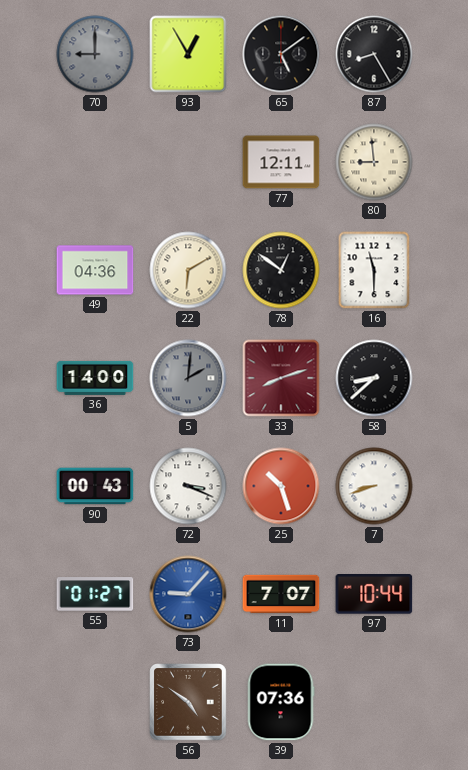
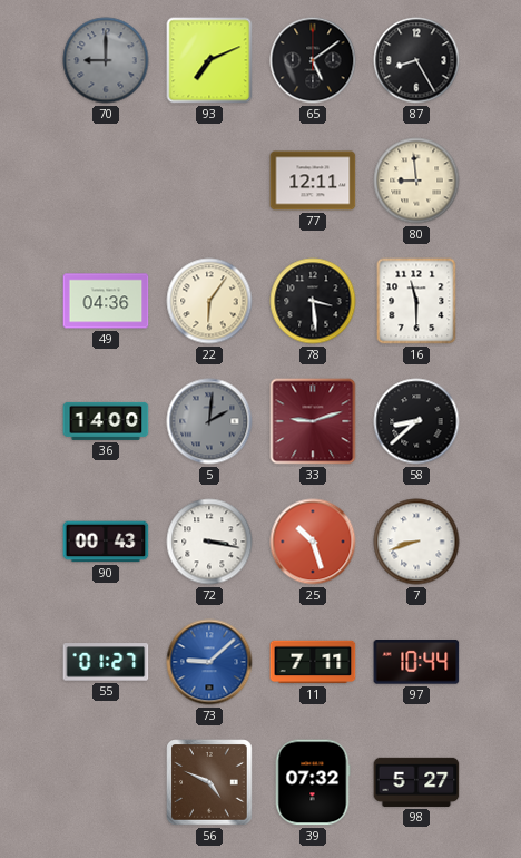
93: 12:55 -> 7:11 (209, 60)
22: 6:10 -> 6:06 (209, 301)
78: 12:51 -> 3:29 (313, 301)
33: 8:12 -> 9:12 (313, 421)
72: 3:19 -> 3:17 (209, 542)
73: 9:07 -> 9:08 (209, 662)
11: 7:07 -> 7:11 (313, 662)
56: 4:51 -> 4:49 (209, 782)
39: 07:36 -> 07:32 (313, 782)
98: none -> 5:27 (416, 782)
